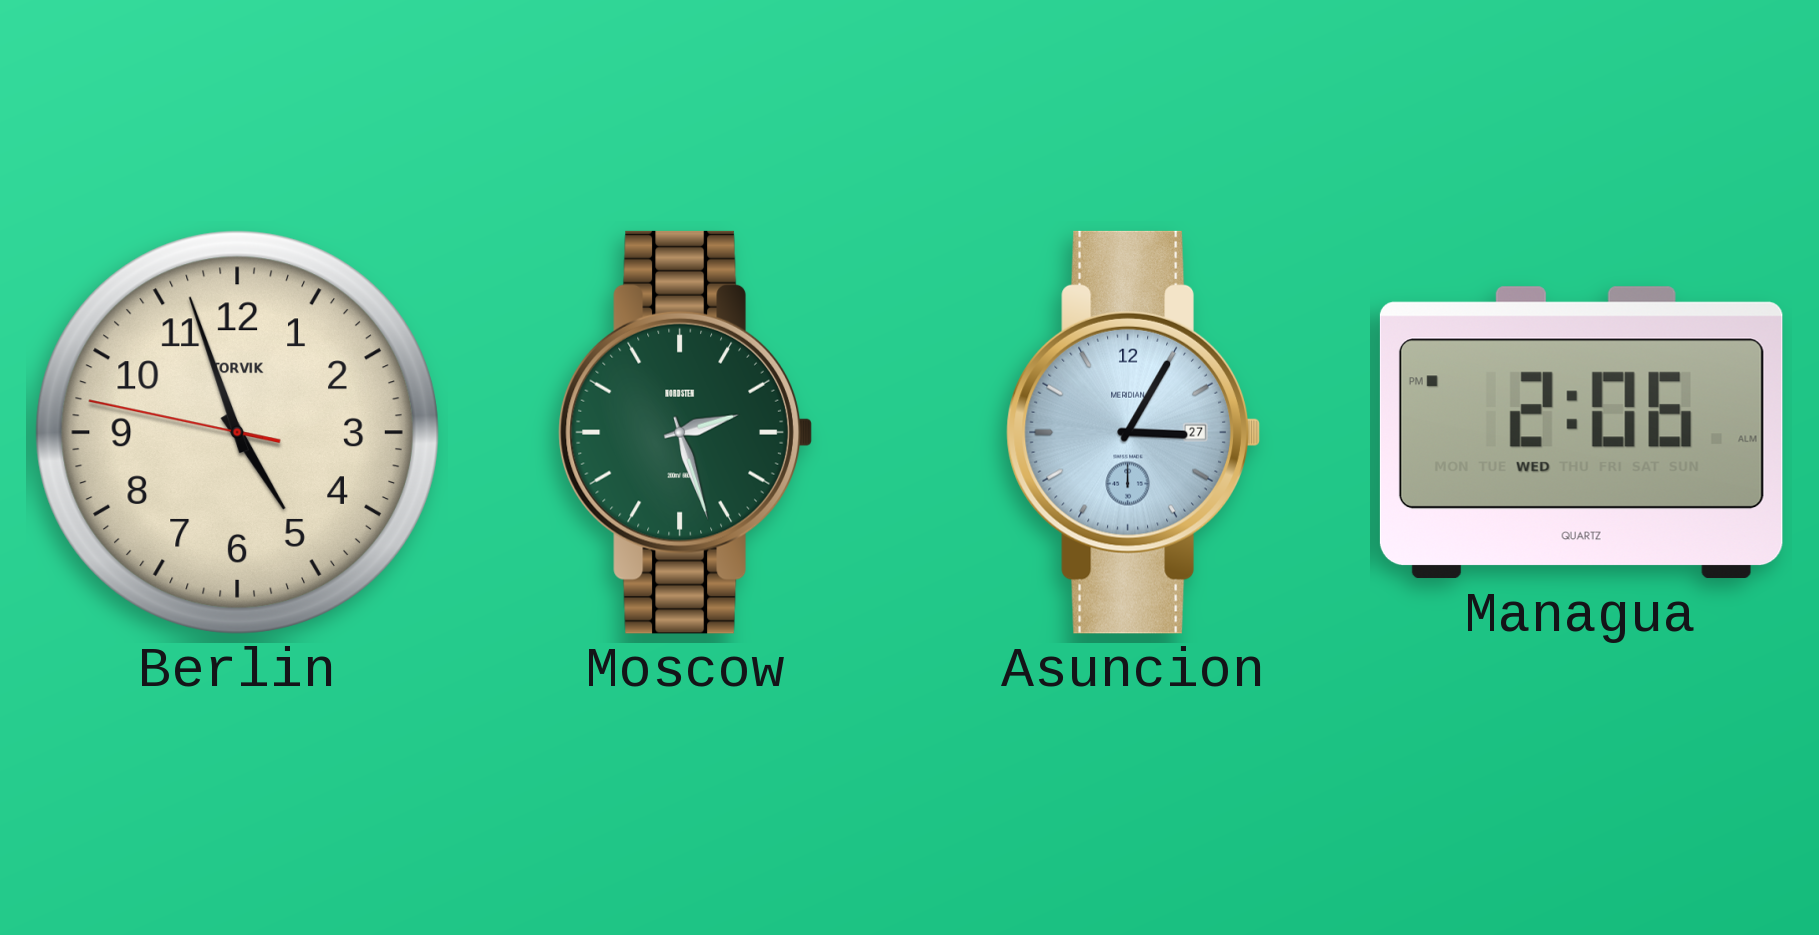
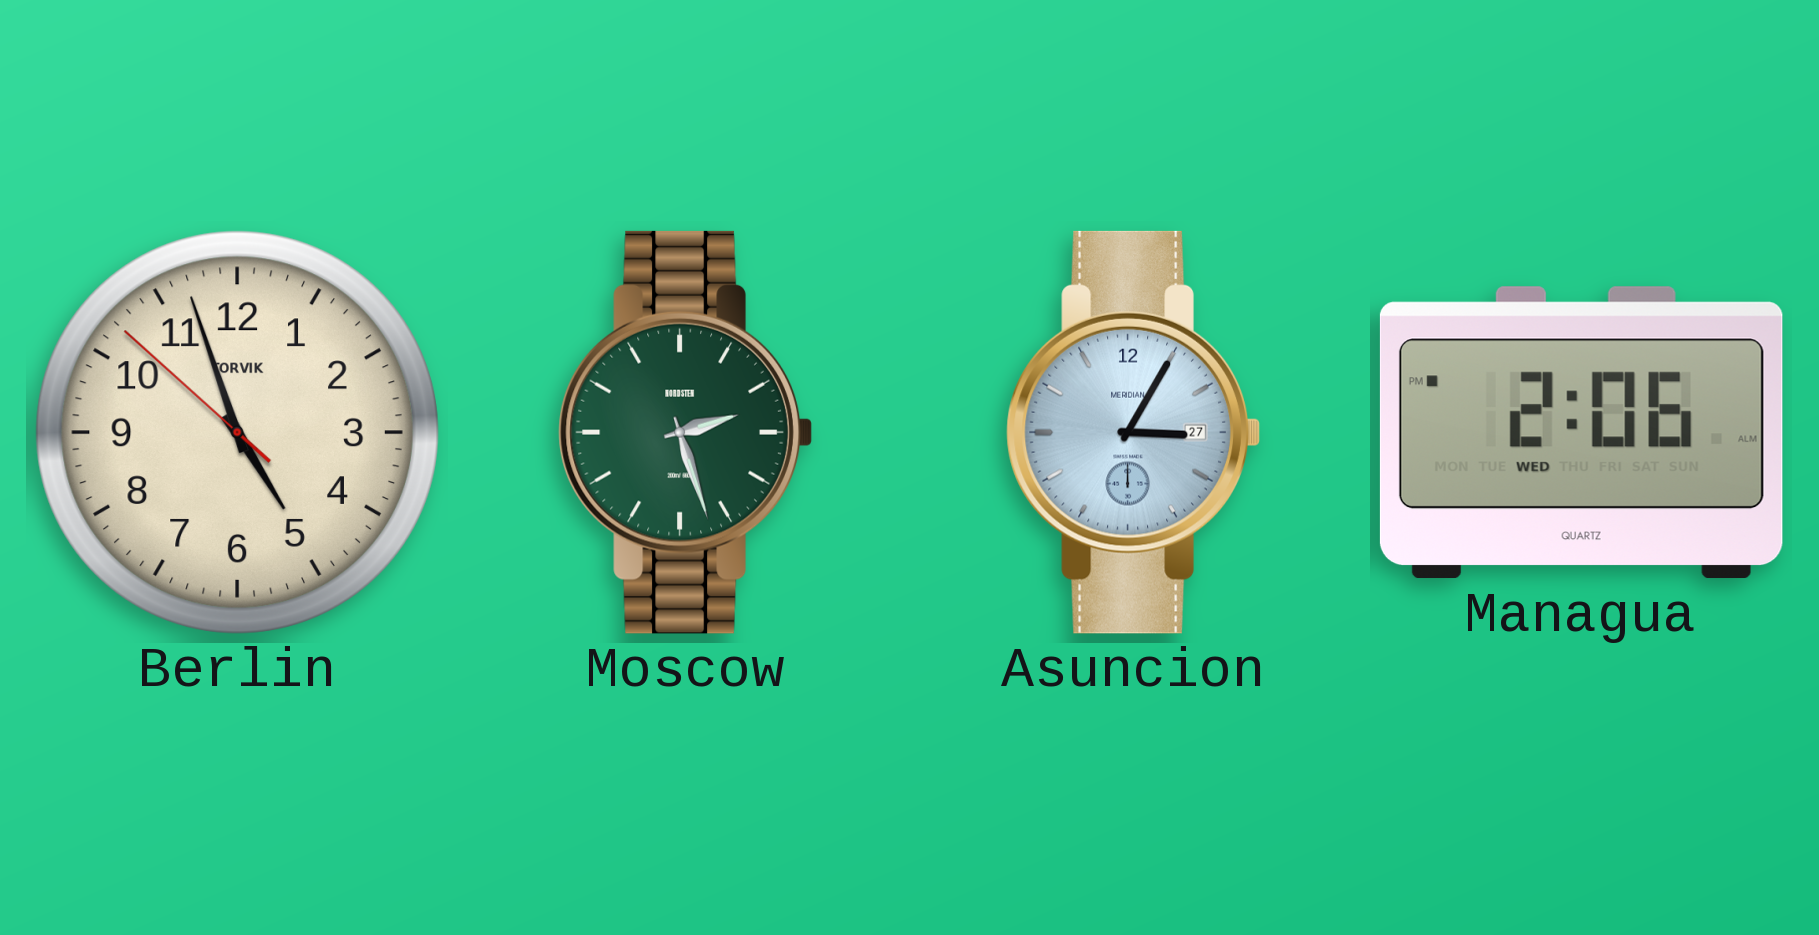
Berlin: 4:56:47 -> 4:56:52 (237, 432)
